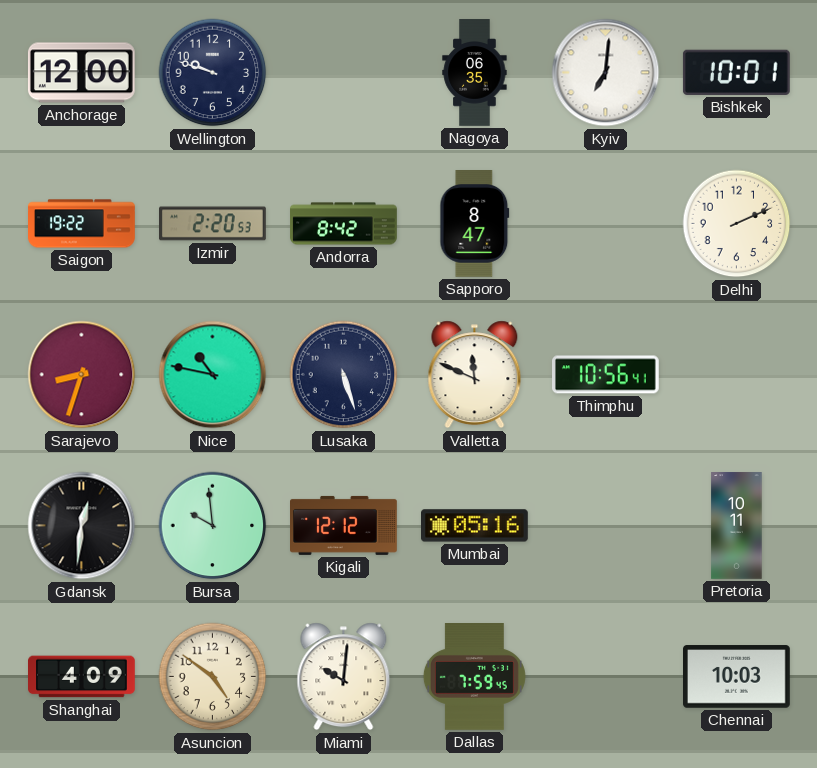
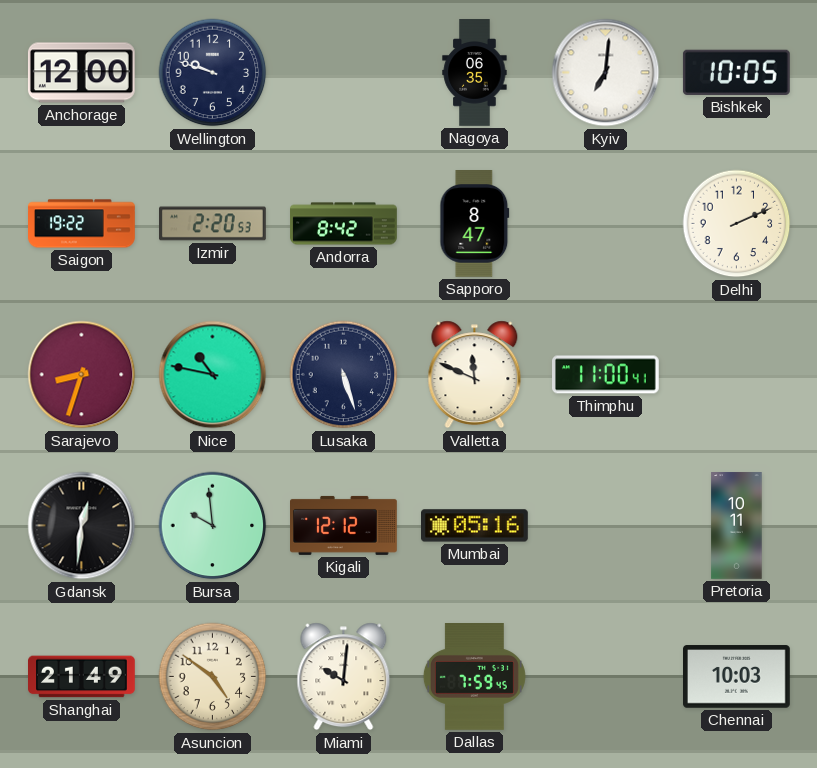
Bishkek: 10:01 -> 10:05 (736, 72)
Thimphu: 10:56 -> 11:00 (606, 375)
Shanghai: 4:09 -> 21:49 (82, 677)
